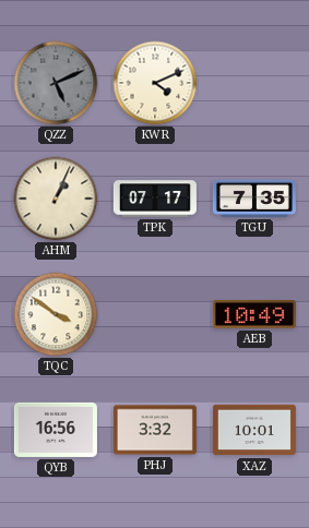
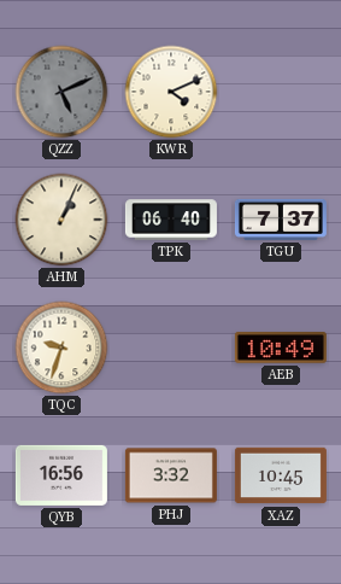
TPK: 07:17 -> 06:40 (171, 220)
TGU: 7:35 -> 7:37 (281, 220)
TQC: 3:51 -> 9:33 (61, 348)
XAZ: 10:01 -> 10:45 (281, 475)
